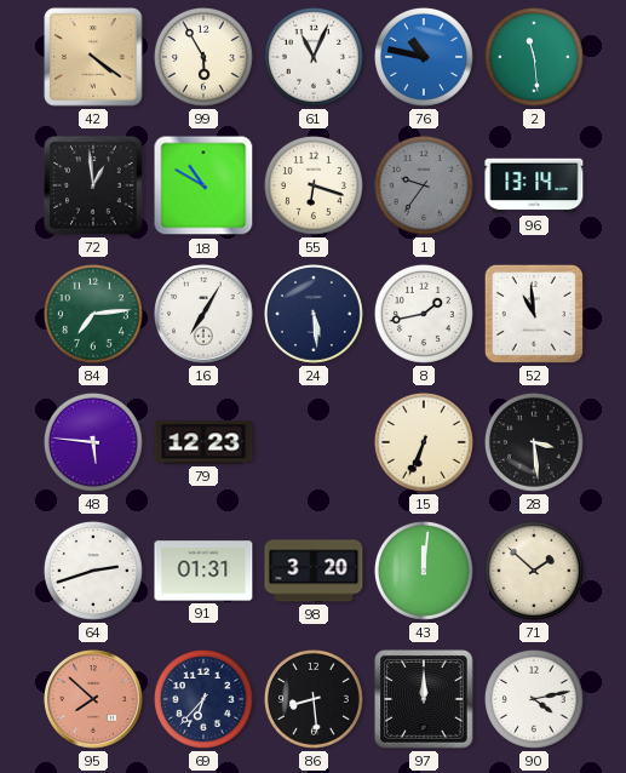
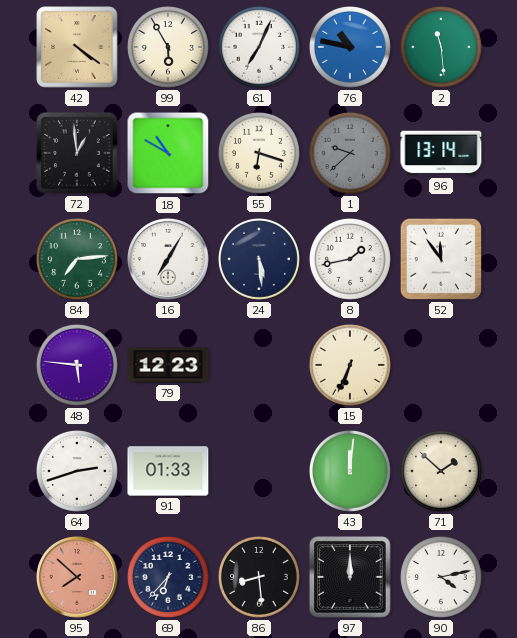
61: 11:04 -> 7:04 (259, 47)
1: 9:36 -> 9:38 (350, 153)
52: 10:59 -> 11:54 (441, 259)
28: 3:29 -> none (534, 442)
91: 01:31 -> 01:33 (168, 471)
98: 3:20 -> none (314, 571)
